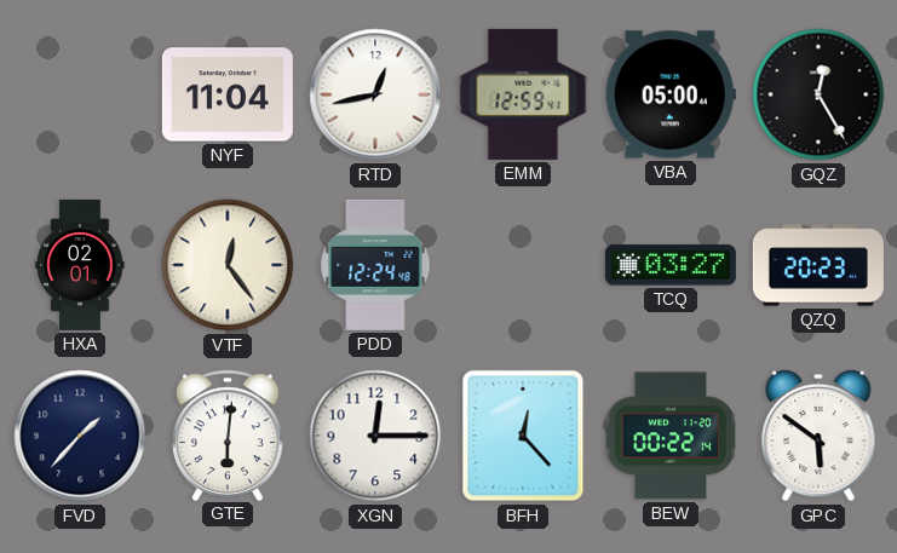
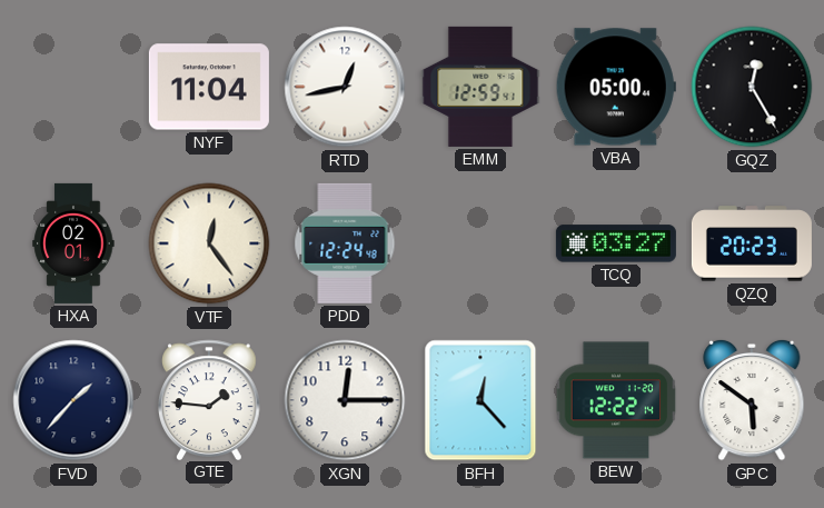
GTE: 6:01 -> 1:46 (210, 399)
BEW: 00:22 -> 12:22 (616, 400)
